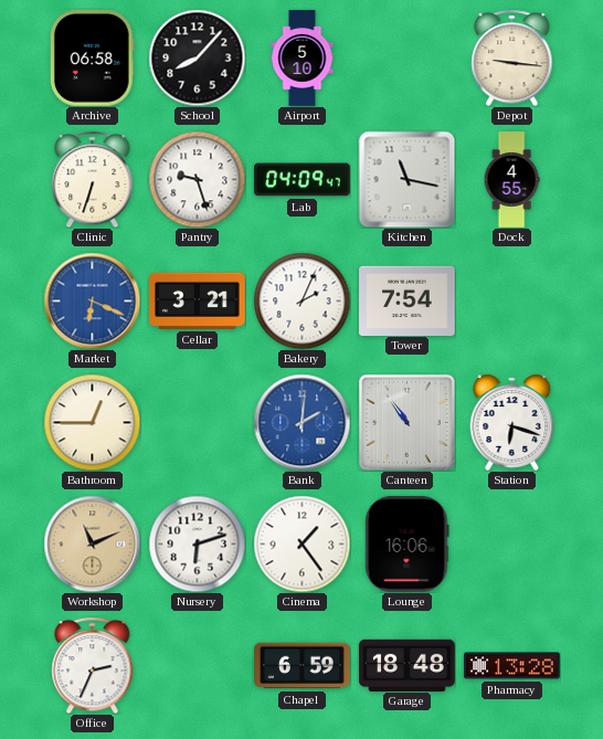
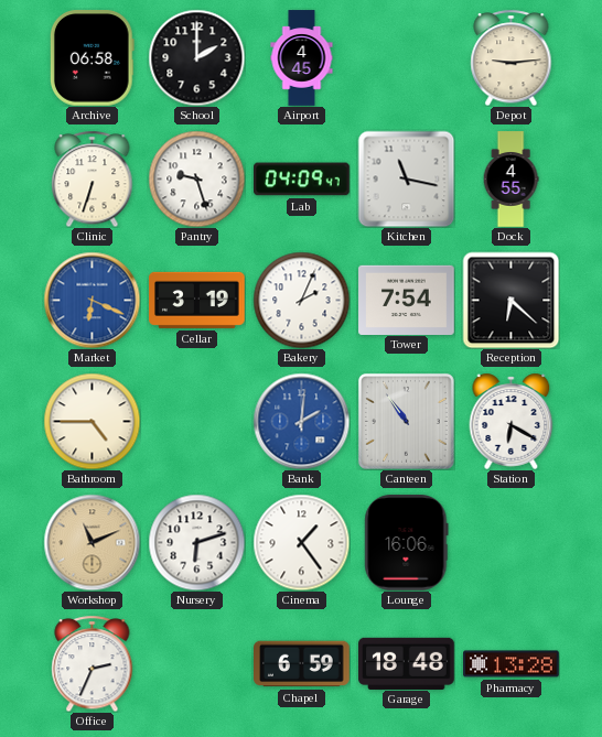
School: 8:07 -> 2:00 (196, 57)
Airport: 5:10 -> 4:45 (302, 58)
Depot: 9:16 -> 9:14 (512, 57)
Cellar: 3:21 -> 3:19 (197, 300)
Reception: none -> 6:22 (510, 300)
Bathroom: 12:45 -> 4:45 (92, 421)
Station: 6:18 -> 6:20 (512, 421)
